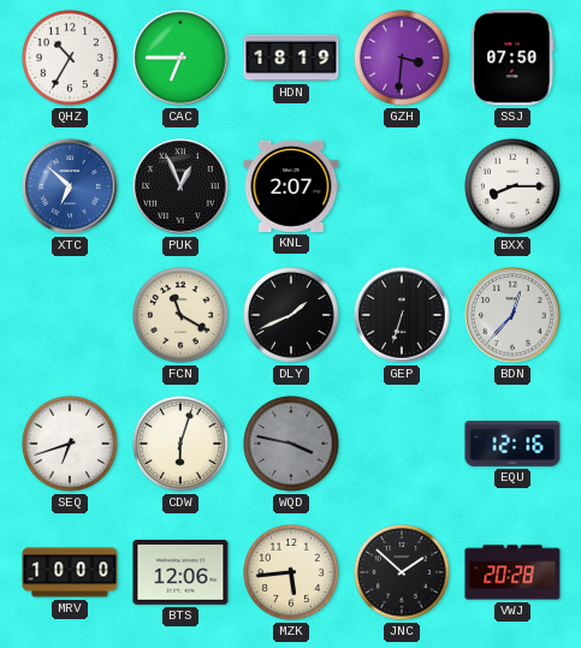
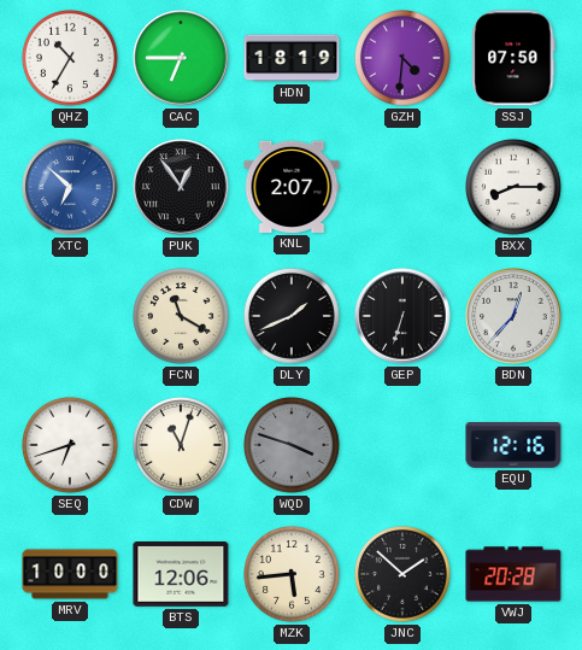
GZH: 3:31 -> 4:31 (404, 59)
PUK: 12:56 -> 12:54 (181, 187)
CDW: 6:03 -> 11:03 (182, 446)
WQD: 3:47 -> 3:48 (293, 446)
